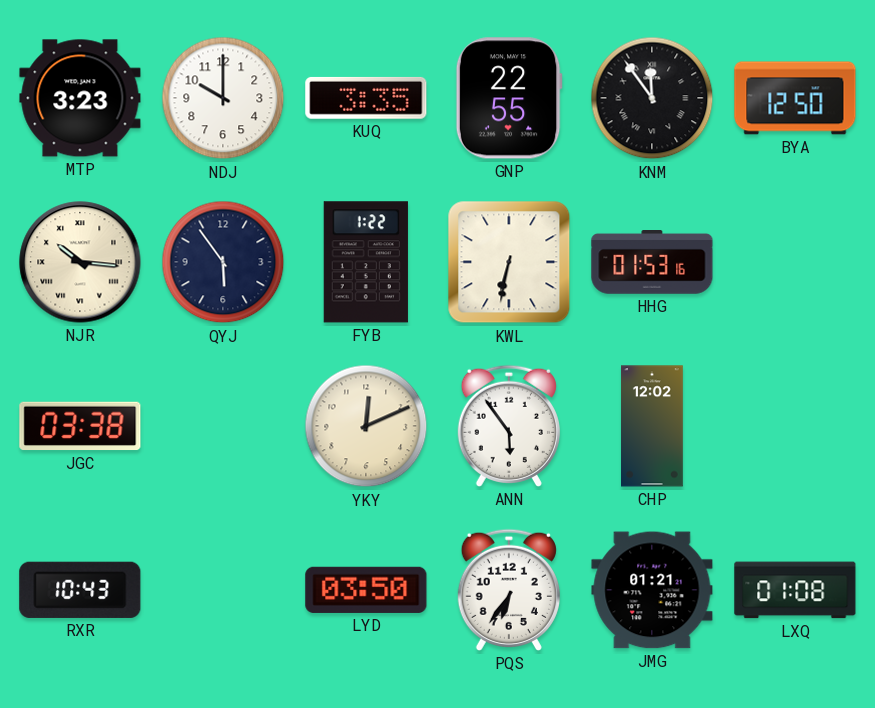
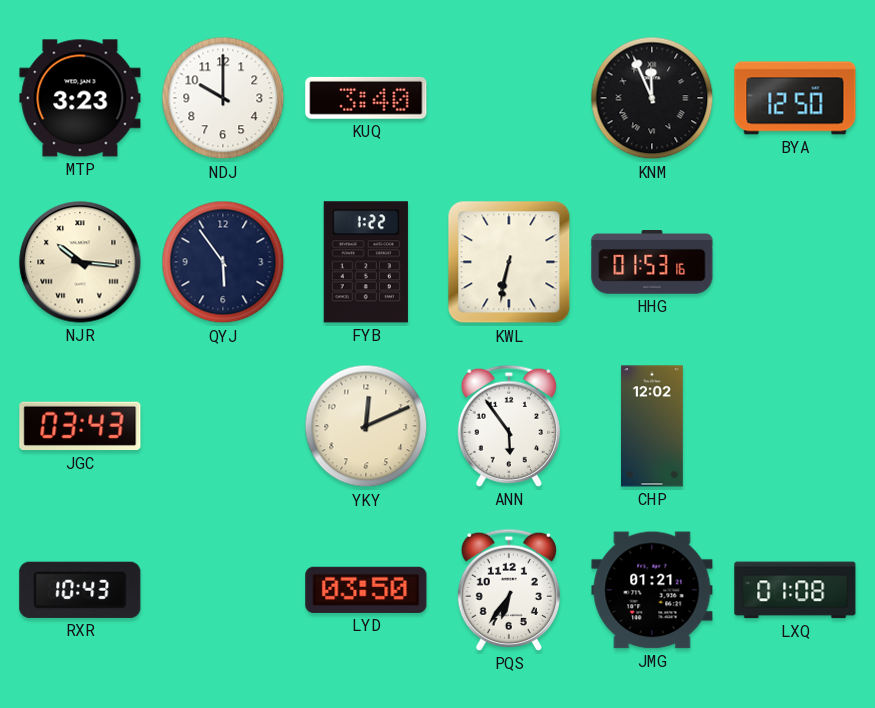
KUQ: 3:35 -> 3:40 (366, 98)
GNP: 22:55 -> none (509, 98)
KNM: 11:54 -> 11:56 (652, 98)
JGC: 03:38 -> 03:43 (80, 426)
